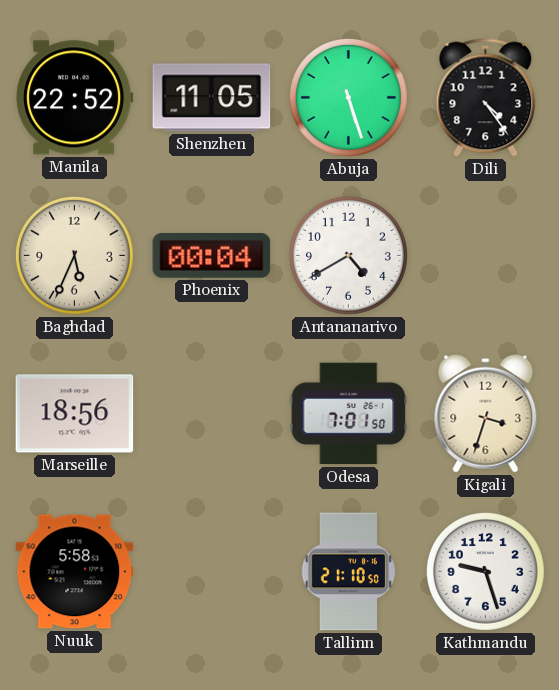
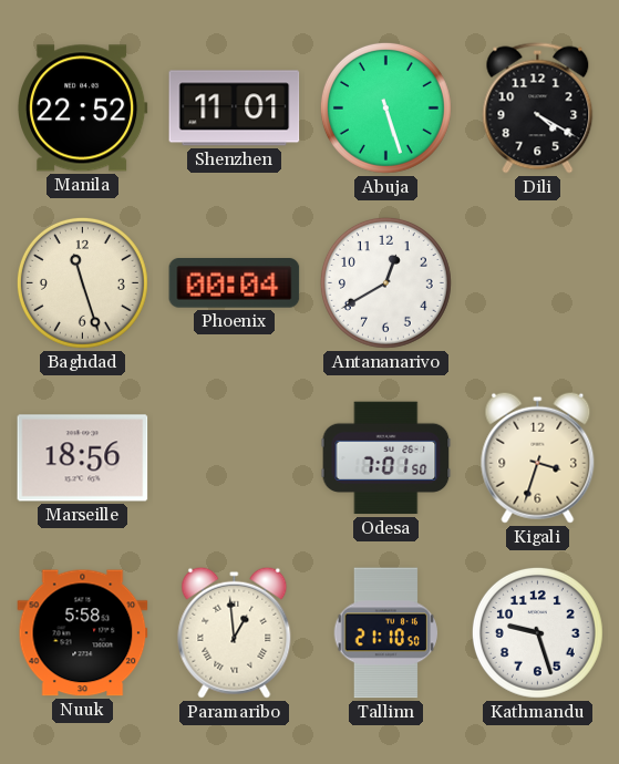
Shenzhen: 11:05 -> 11:01 (235, 109)
Dili: 4:24 -> 4:20 (538, 109)
Baghdad: 5:34 -> 11:27 (82, 282)
Antananarivo: 4:40 -> 12:40 (385, 282)
Paramaribo: none -> 12:59 (235, 632)
